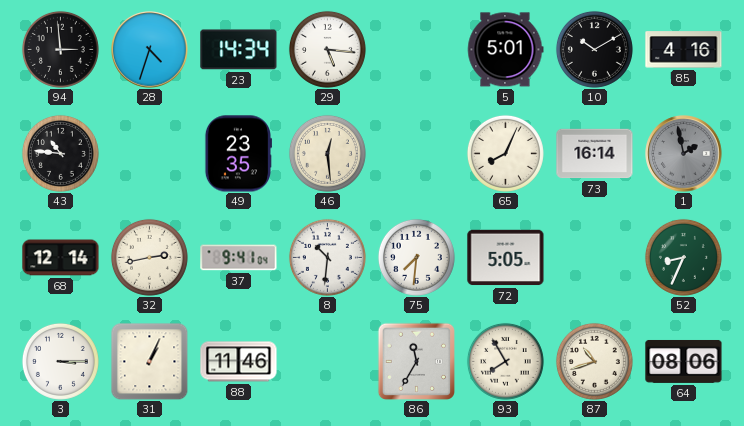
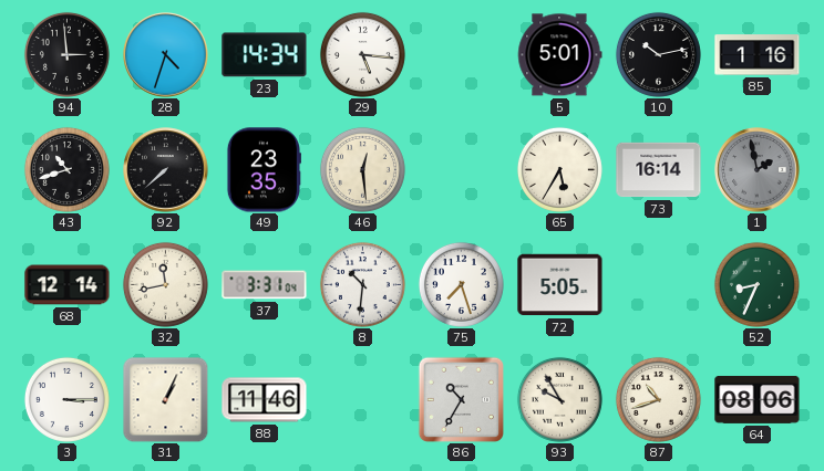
10: 10:10 -> 10:13 (658, 54)
85: 4:16 -> 1:16 (758, 55)
43: 10:46 -> 10:42 (66, 169)
92: none -> 7:38 (166, 170)
65: 8:04 -> 5:35 (559, 169)
32: 2:43 -> 11:43 (165, 284)
37: 9:41 -> 3:31 (265, 285)
75: 7:31 -> 7:27 (461, 284)
86: 11:35 -> 10:35 (461, 399)
93: 7:55 -> 9:55 (559, 399)
